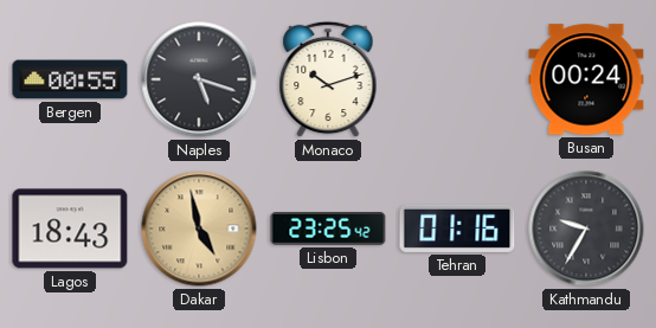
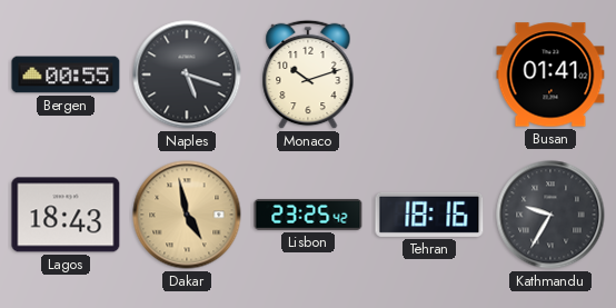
Busan: 00:24 -> 01:41 (550, 74)
Tehran: 01:16 -> 18:16 (429, 215)
